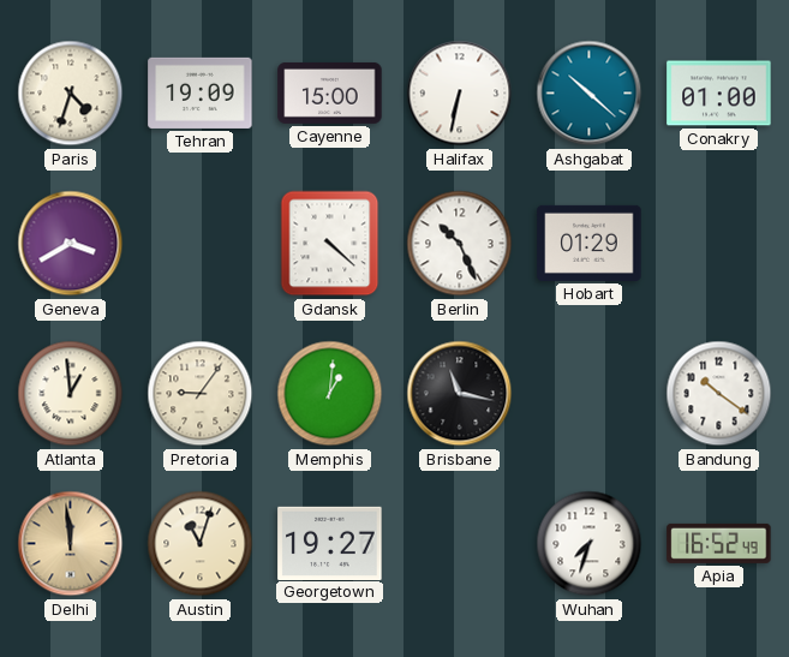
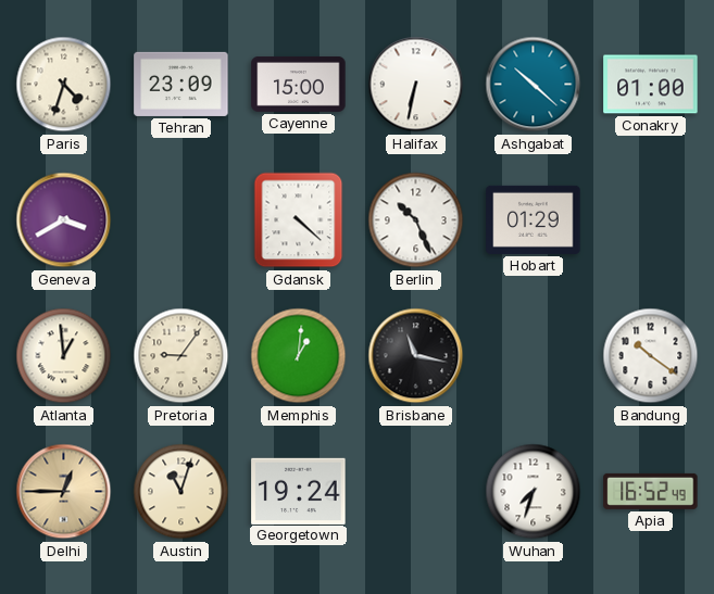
Tehran: 19:09 -> 23:09 (181, 84)
Delhi: 11:59 -> 12:45 (64, 492)
Georgetown: 19:27 -> 19:24 (299, 491)
